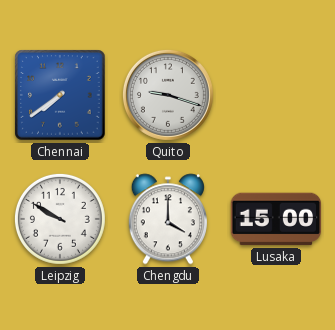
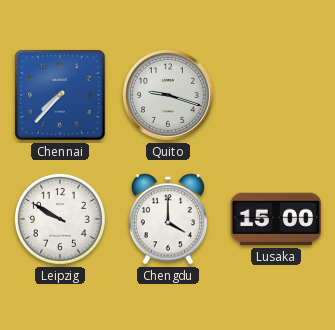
Chennai: 7:39 -> 7:37 (60, 95)
